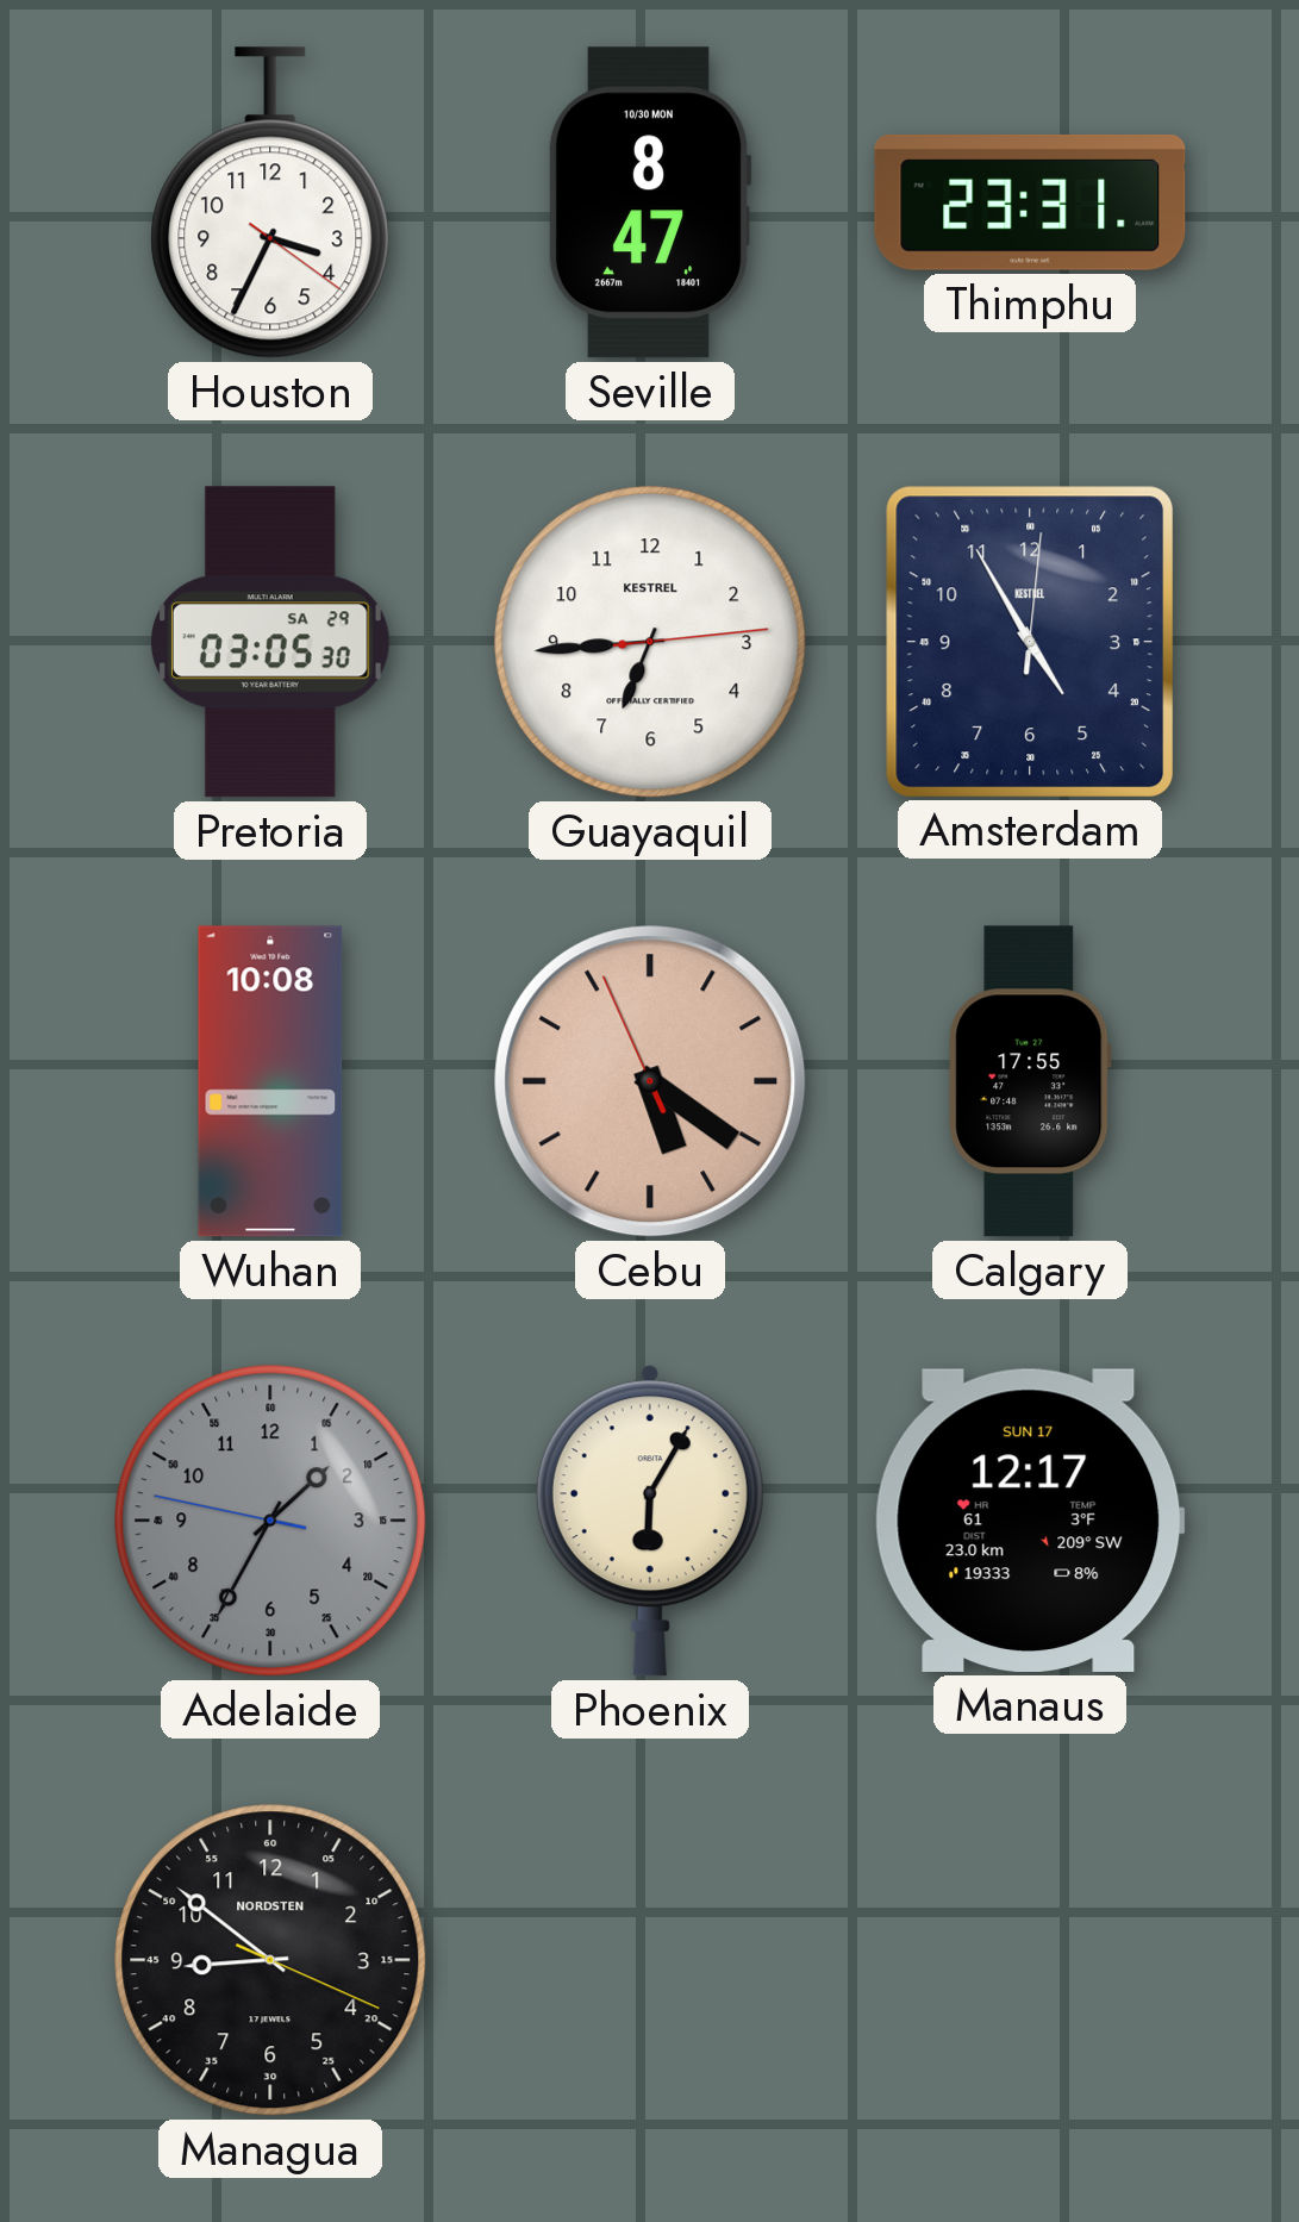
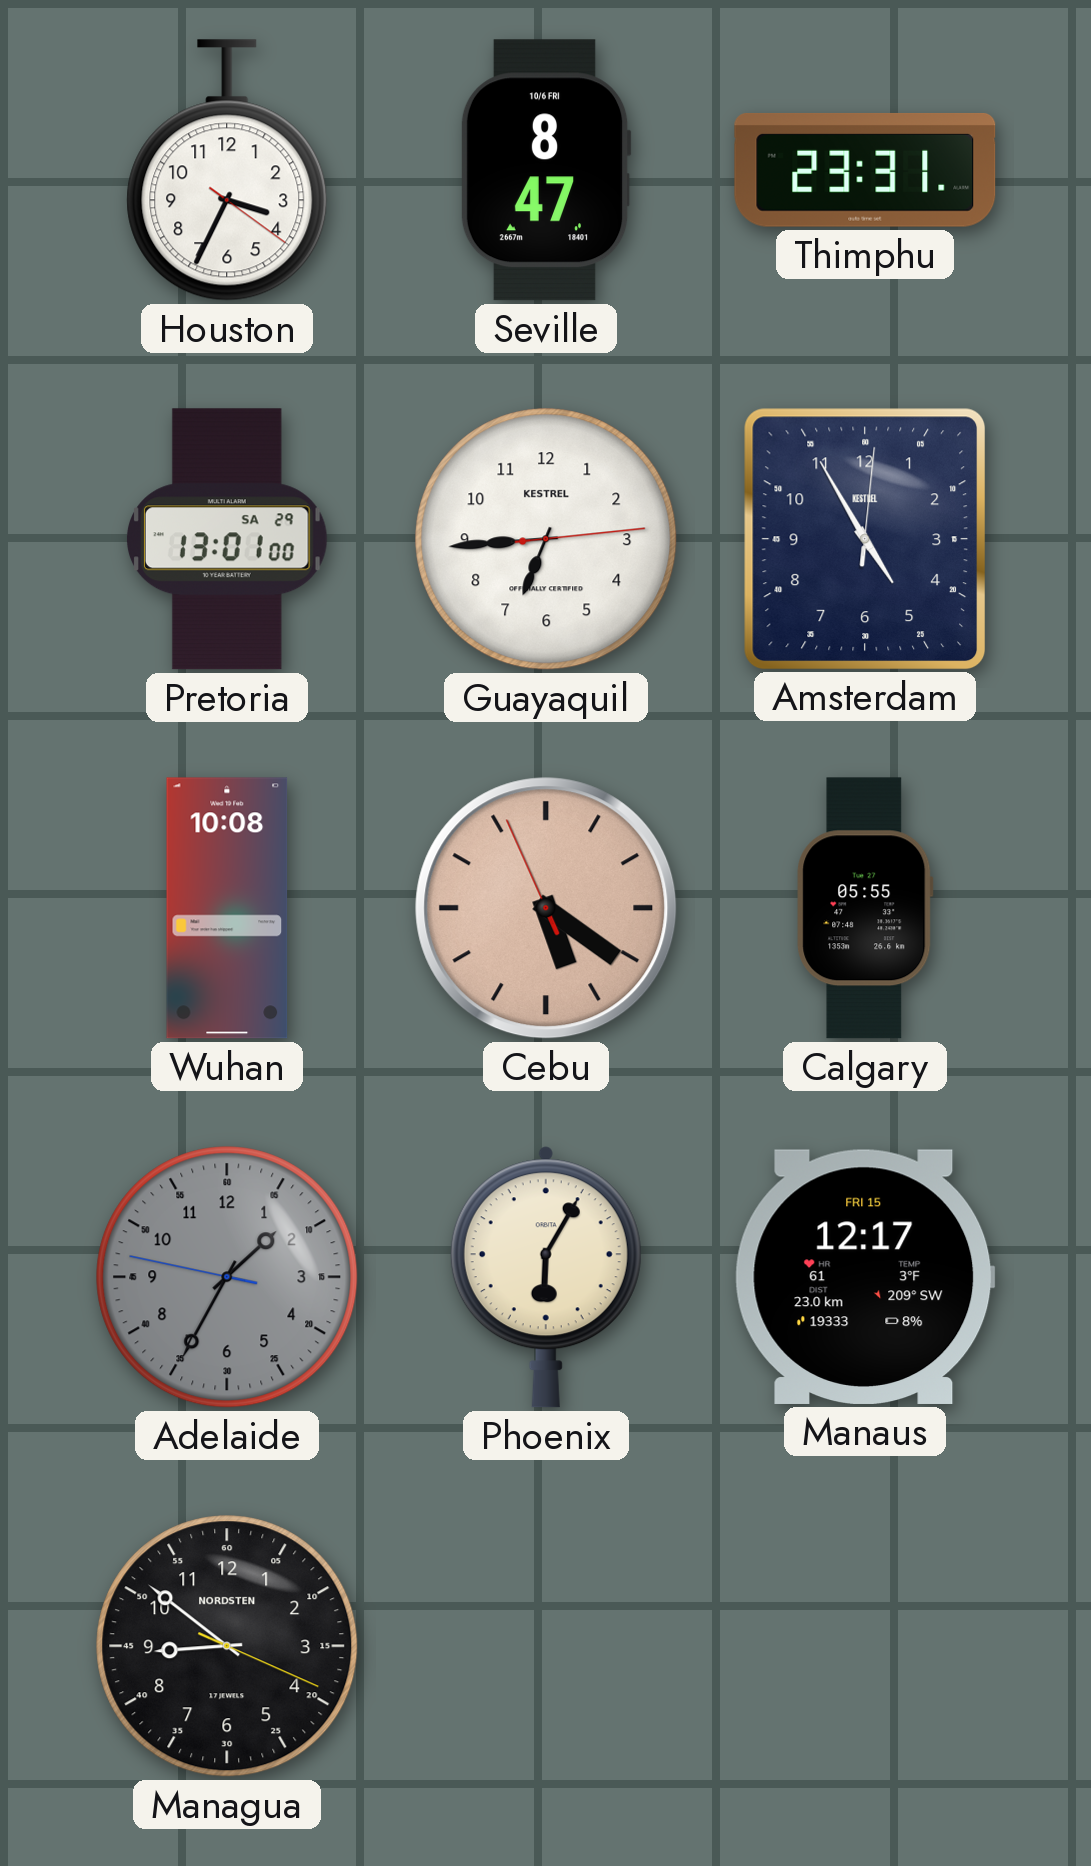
Seville date: 10/30 MON -> 10/6 FRI (546, 170)
Pretoria: 03:05 -> 13:01 (227, 539)
Calgary: 17:55 -> 05:55 (865, 908)
Manaus date: SUN 17 -> FRI 15 (865, 1277)
